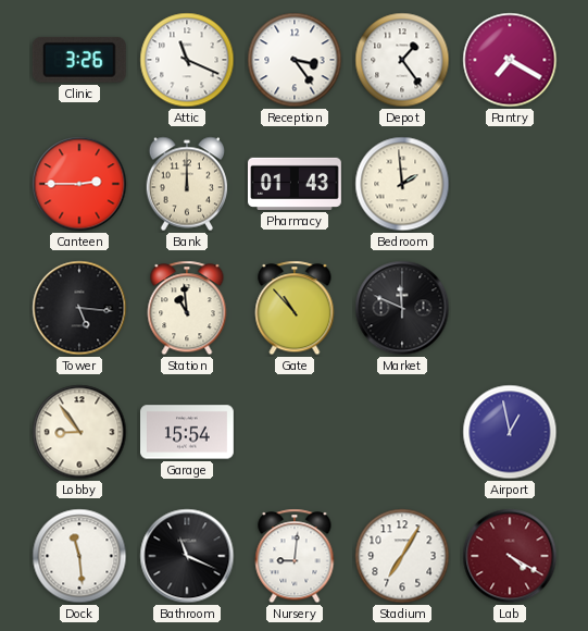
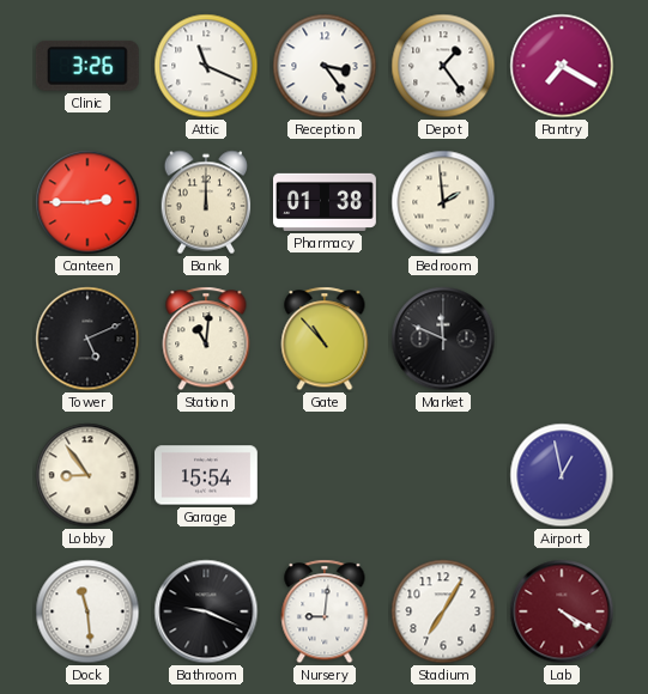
Pharmacy: 01:43 -> 01:38 (326, 202)
Tower: 5:16 -> 5:11 (87, 339)
Station: 10:59 -> 11:01 (206, 339)
Bathroom: 11:19 -> 9:19 (206, 611)
